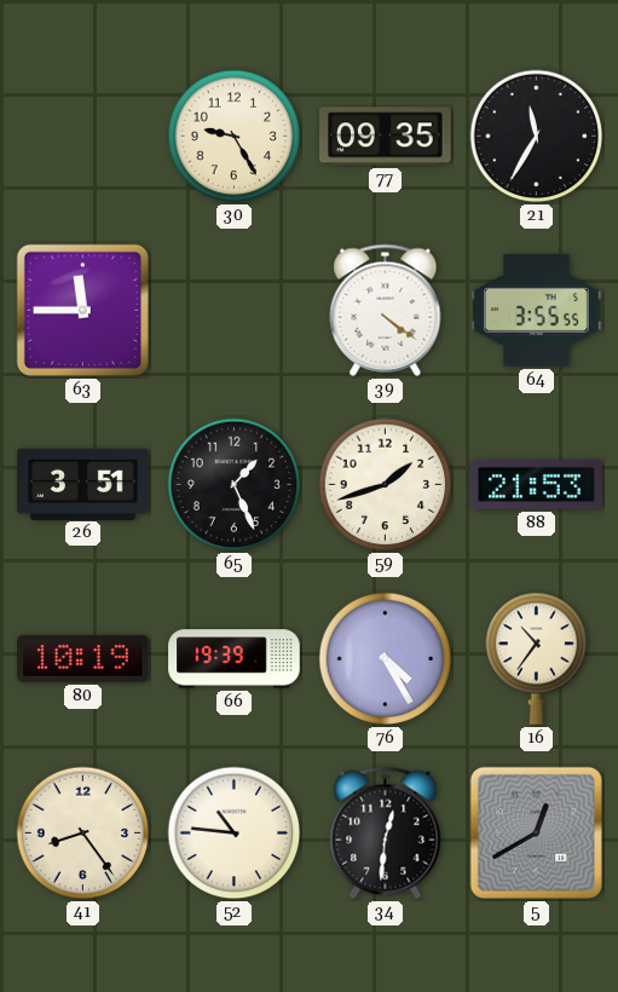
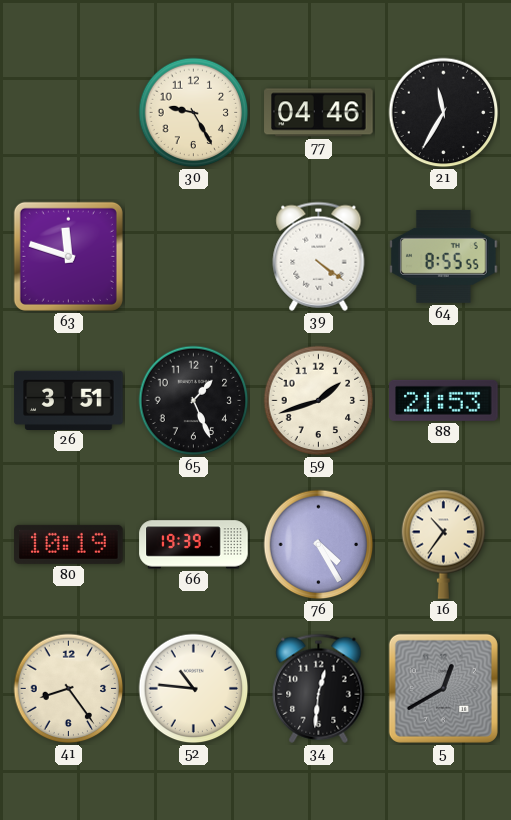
77: 09:35 -> 04:46 (319, 113)
63: 11:45 -> 11:48 (68, 256)
64: 3:55 -> 8:55 (444, 256)
